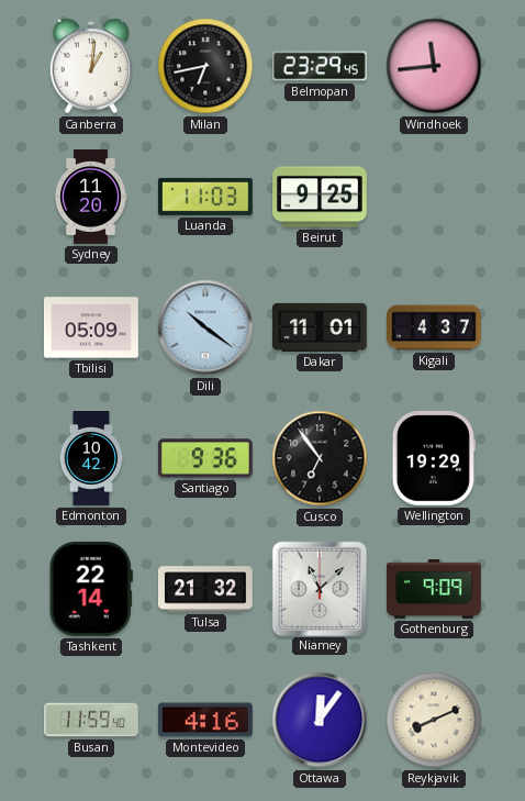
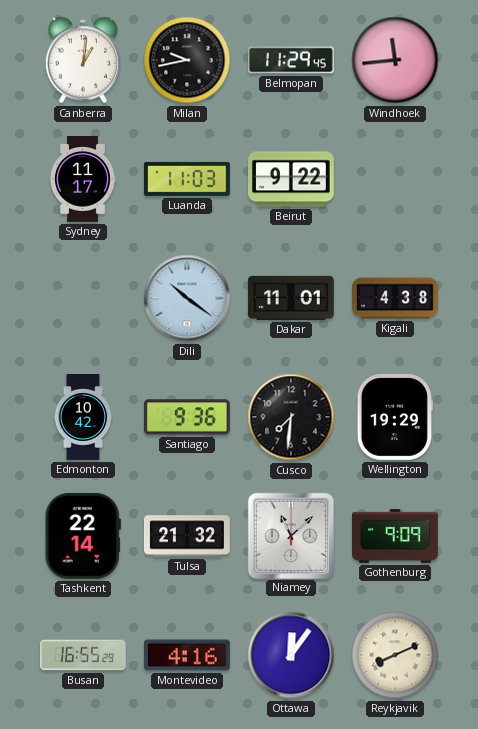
Milan: 6:43 -> 9:43 (187, 60)
Belmopan: 23:29 -> 11:29 (292, 60)
Sydney: 11:20 -> 11:17 (83, 180)
Beirut: 9:25 -> 9:22 (292, 179)
Tbilisi: 05:09 -> none (91, 327)
Kigali: 4:37 -> 4:38 (396, 298)
Cusco: 6:54 -> 7:31 (291, 417)
Busan: 11:59 -> 16:55 (83, 655)
